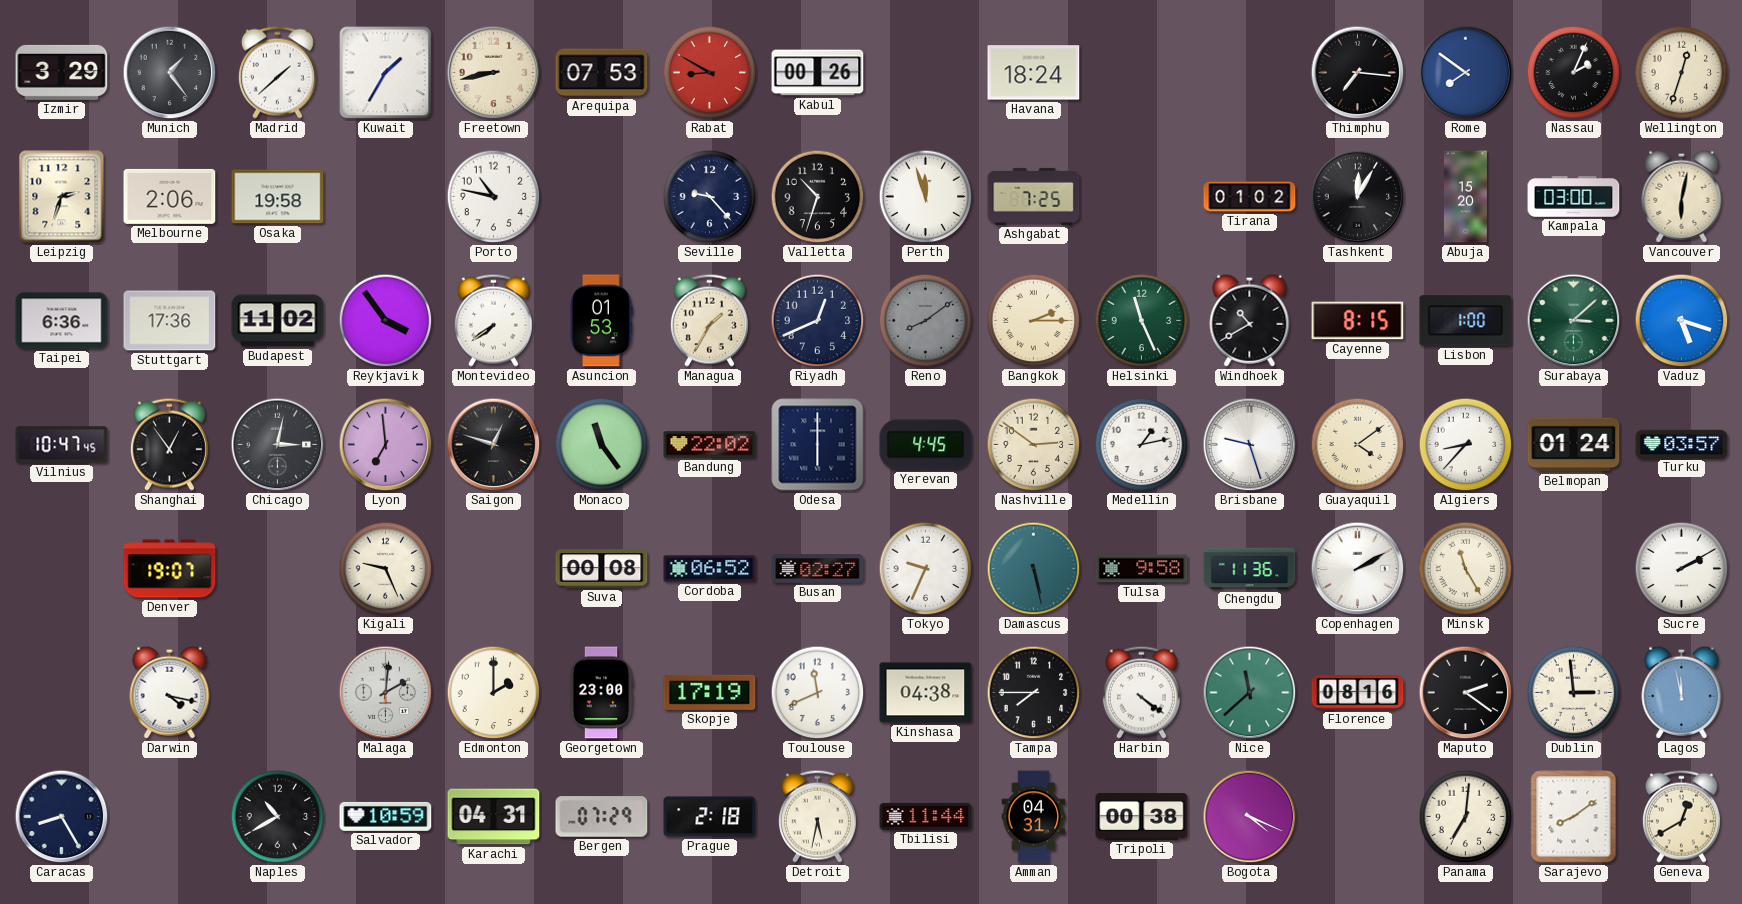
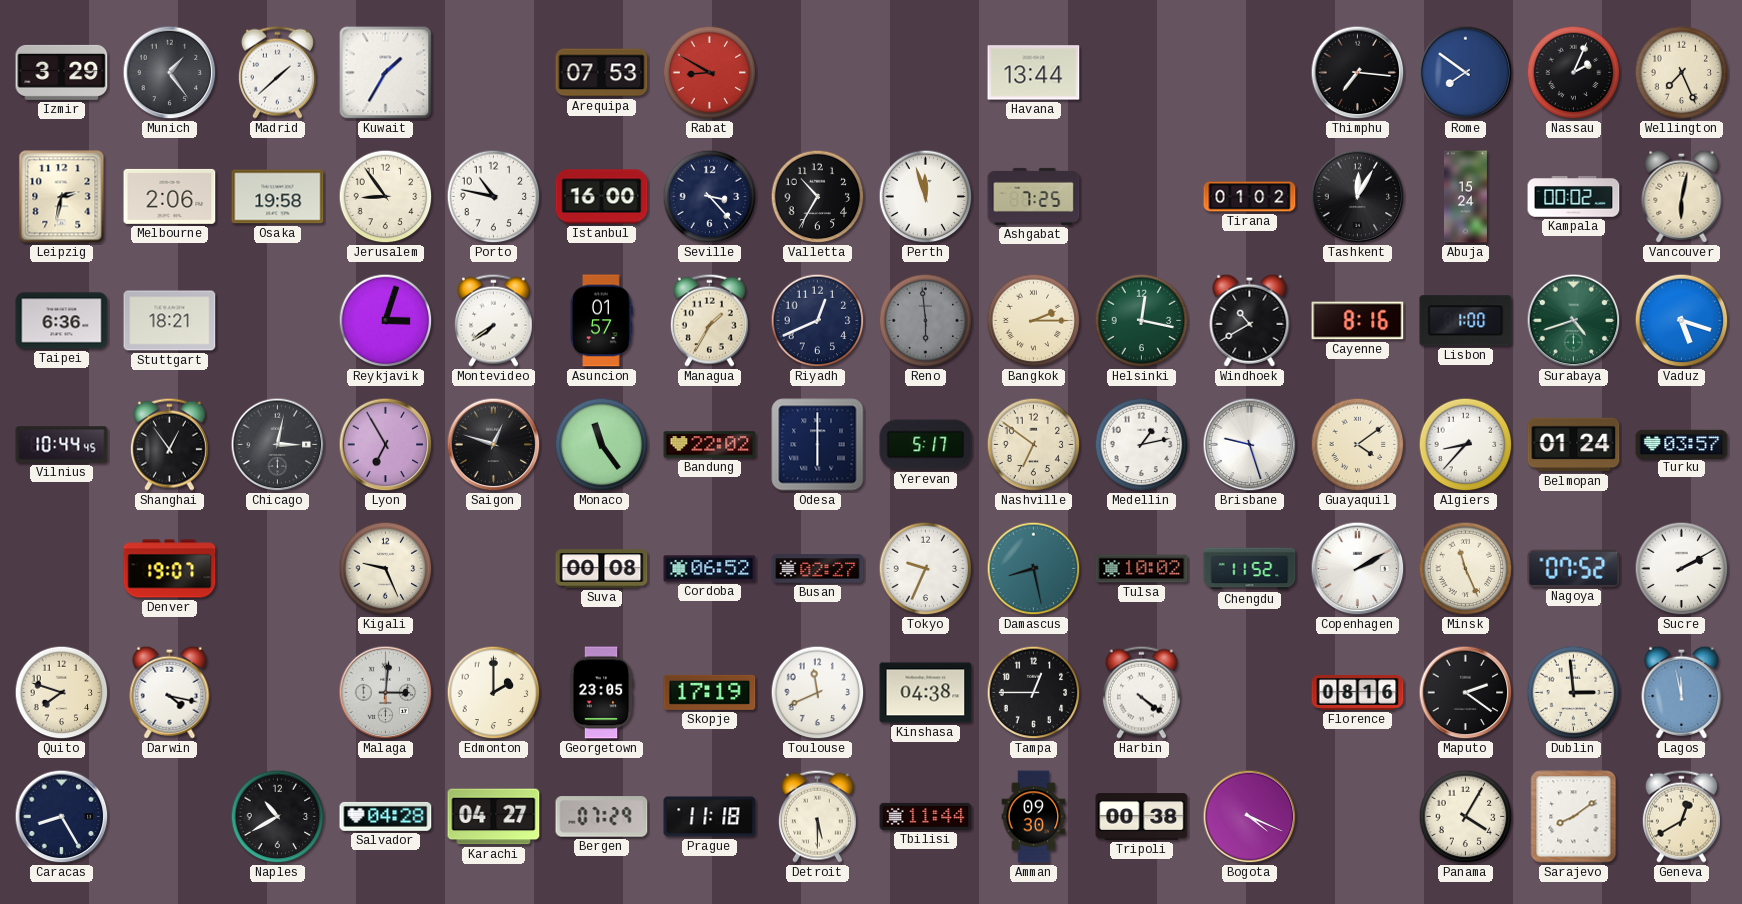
Freetown: 8:43 -> none (494, 73)
Kabul: 00:26 -> none (818, 73)
Havana: 18:24 -> 13:44 (1034, 73)
Wellington: 12:33 -> 7:26 (1682, 73)
Leipzig: 2:33 -> 2:32 (62, 197)
Jerusalem: none -> 8:54 (386, 197)
Istanbul: none -> 16:00 (602, 197)
Seville: 9:23 -> 3:23 (710, 197)
Valletta: 10:33 -> 10:35 (818, 197)
Abuja: 15:20 -> 15:24 (1465, 197)
Kampala: 03:00 -> 00:02 (1574, 197)
Stuttgart: 17:36 -> 18:21 (170, 321)
Budapest: 11:02 -> none (278, 321)
Reykjavik: 3:54 -> 3:03 (386, 321)
Asuncion: 01:53 -> 01:57 (601, 321)
Reno: 8:09 -> 5:59 (926, 321)
Helsinki: 11:26 -> 12:17 (1142, 321)
Cayenne: 8:15 -> 8:16 (1358, 321)
Surabaya: 3:08 -> 4:42 (1574, 321)
Vilnius: 10:47 -> 10:44 (62, 445)
Lyon: 6:59 -> 6:55 (386, 445)
Yerevan: 4:45 -> 5:17 (926, 445)
Nashville: 2:51 -> 6:51 (1034, 445)
Damascus: 5:28 -> 8:28 (1034, 569)
Tulsa: 9:58 -> 10:02 (1142, 569)
Chengdu: 11:36 -> 11:52 (1250, 569)
Minsk: 11:25 -> 11:26 (1466, 569)
Nagoya: none -> 07:52 (1574, 568)
Quito: none -> 7:48 (62, 693)
Malaga: 2:01 -> 3:01 (386, 693)
Georgetown: 23:00 -> 23:05 (601, 693)
Tampa: 7:45 -> 12:45 (1034, 693)
Nice: 11:38 -> none (1250, 693)
Salvador: 10:59 -> 04:28 (386, 816)
Karachi: 04:31 -> 04:27 (494, 817)
Prague: 2:18 -> 11:18 (710, 817)
Detroit: 5:32 -> 5:30 (817, 816)
Amman: 04:31 -> 09:30 (1034, 817)
Panama: 7:01 -> 4:05 (1466, 817)
